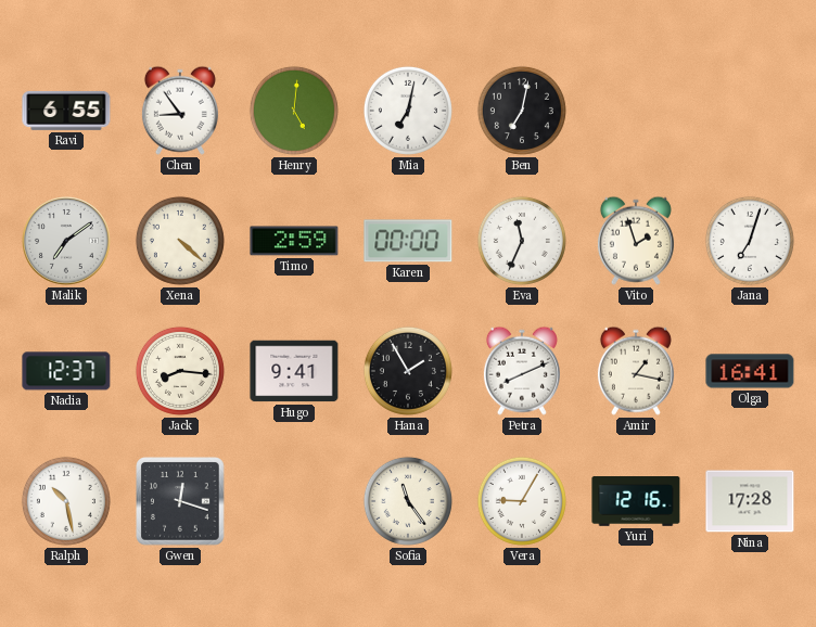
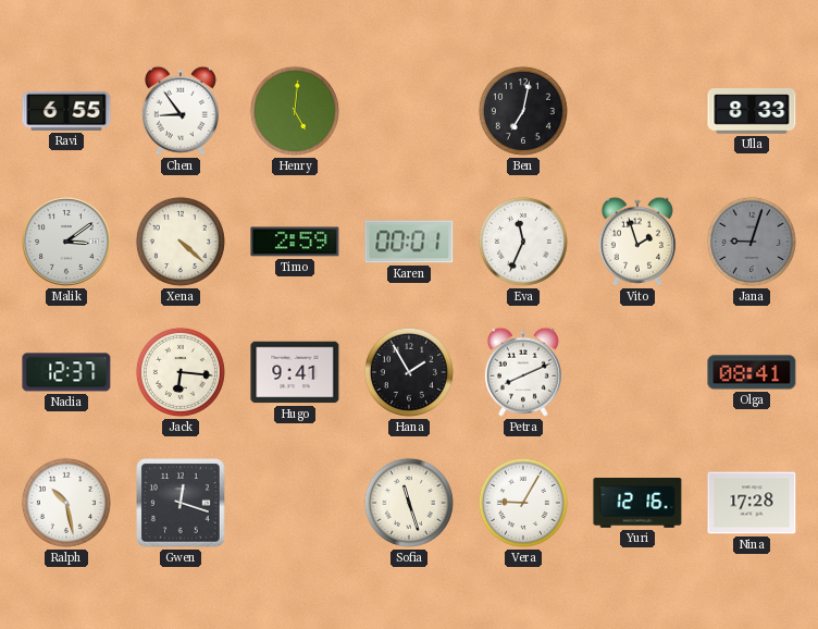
Mia: 7:02 -> none (408, 111)
Ulla: none -> 8:33 (752, 111)
Malik: 7:09 -> 3:09 (67, 243)
Karen: 00:00 -> 00:01 (409, 242)
Jana: 7:03 -> 9:03 (752, 242)
Jana dial: white -> grey (752, 242)
Jack: 8:16 -> 6:16 (181, 372)
Amir: 1:17 -> none (636, 371)
Olga: 16:41 -> 08:41 (752, 372)
Sofia: 11:24 -> 11:27 (409, 503)
